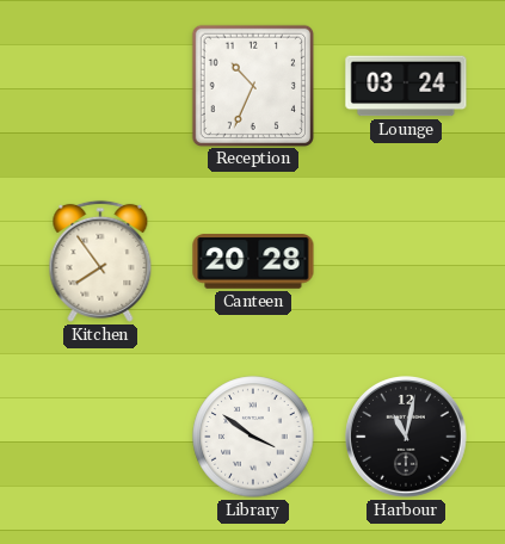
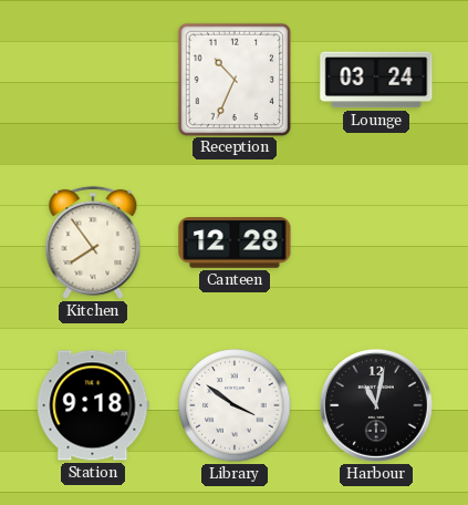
Canteen: 20:28 -> 12:28 (235, 243)
Station: none -> 9:18 (93, 405)
